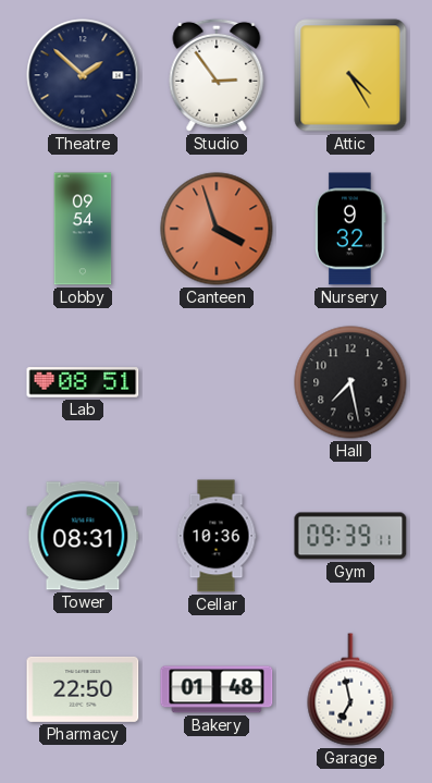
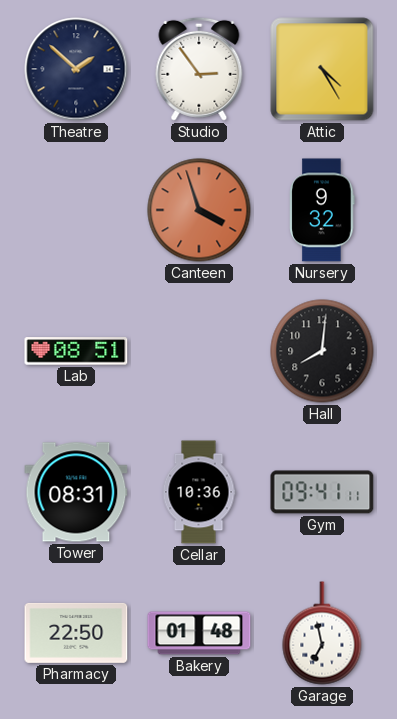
Lobby: 09:54 -> none (83, 229)
Hall: 7:28 -> 8:01 (322, 351)
Gym: 09:39 -> 09:41 (322, 492)
